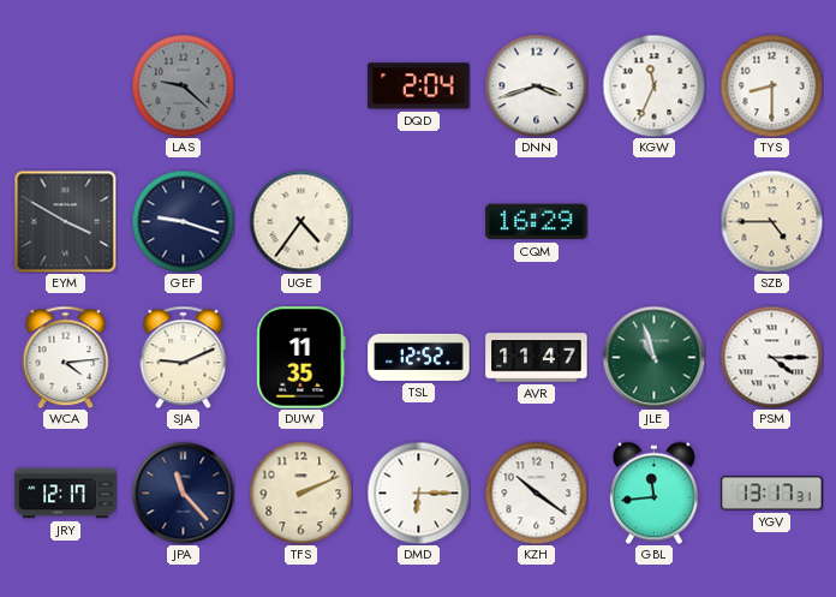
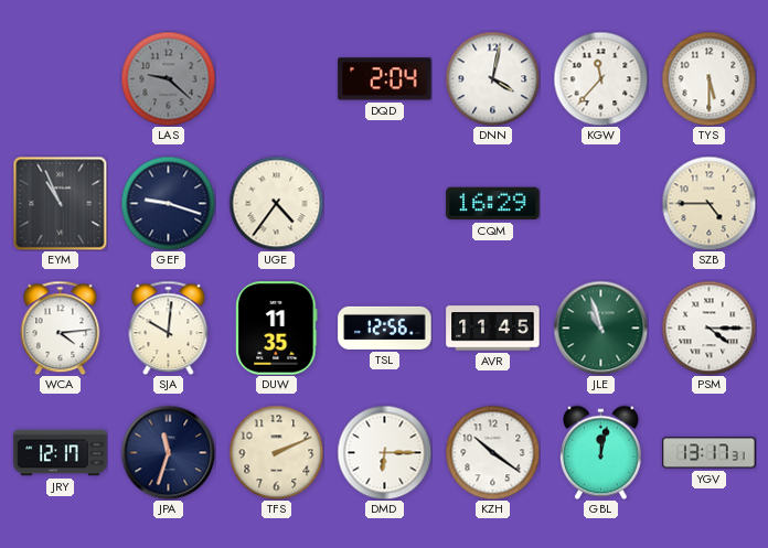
DNN: 3:42 -> 4:02 (492, 78)
KGW: 11:34 -> 11:37 (600, 78)
TYS: 8:30 -> 5:30 (708, 78)
EYM: 3:50 -> 10:56 (60, 203)
SJA: 9:11 -> 10:01 (169, 327)
TSL: 12:52 -> 12:56 (385, 327)
AVR: 11:47 -> 11:45 (493, 329)
JPA: 11:23 -> 11:33 (168, 452)
GBL: 11:44 -> 12:02 (600, 452)
